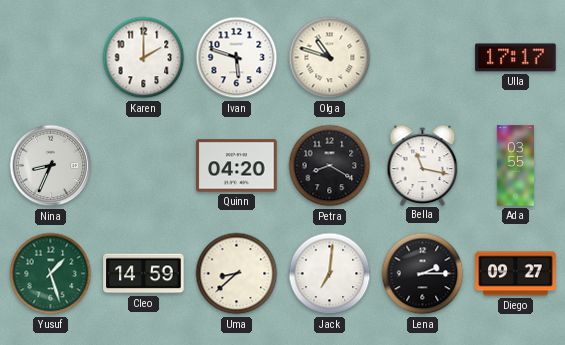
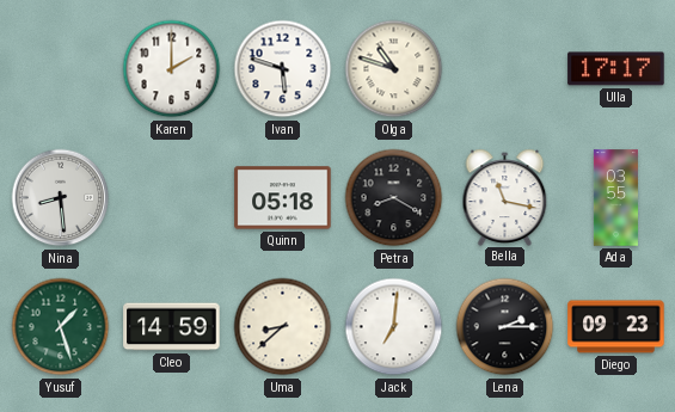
Nina: 8:34 -> 8:29 (61, 198)
Quinn: 04:20 -> 05:18 (283, 198)
Diego: 09:27 -> 09:23 (616, 327)
